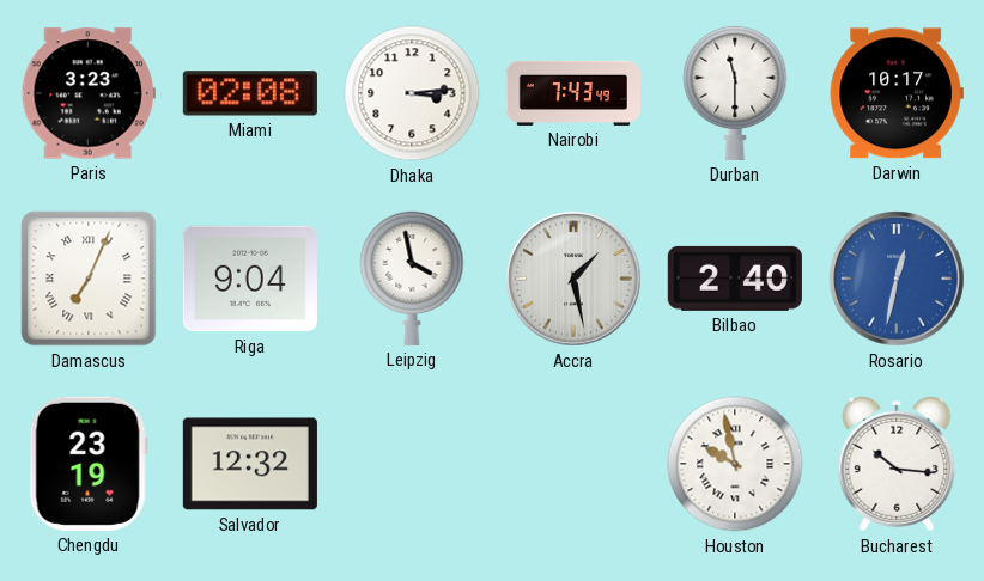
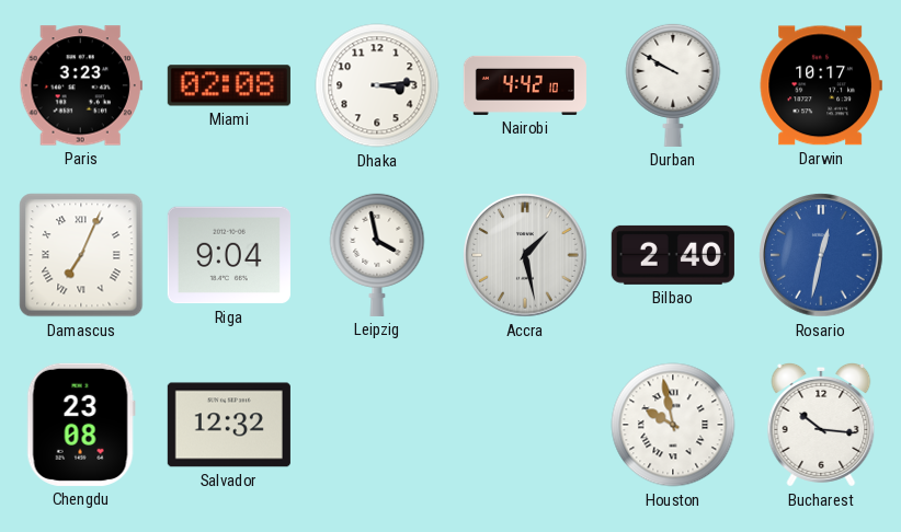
Nairobi: 7:43 -> 4:42 (525, 85)
Durban: 11:30 -> 9:50 (673, 84)
Chengdu: 23:19 -> 23:08 (81, 425)
